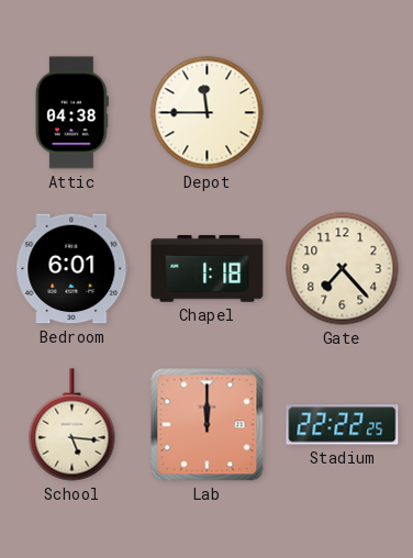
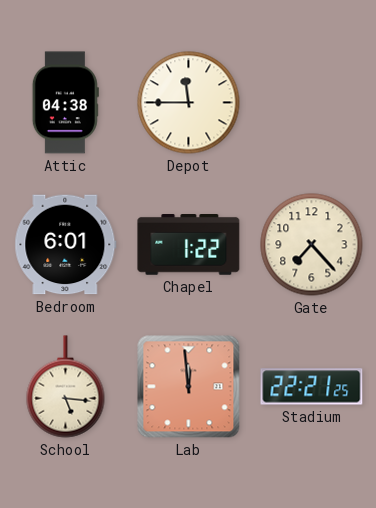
Chapel: 1:18 -> 1:22 (189, 245)
Lab: 12:00 -> 11:59 (189, 387)
Stadium: 22:22 -> 22:21 (312, 387)
